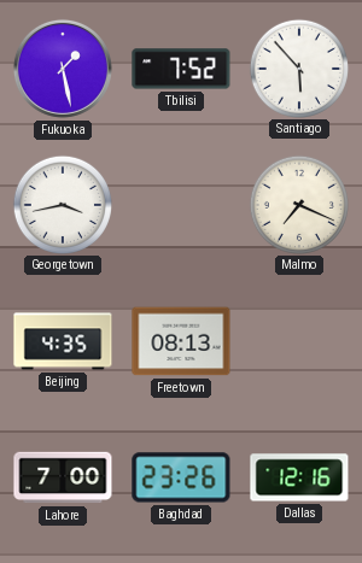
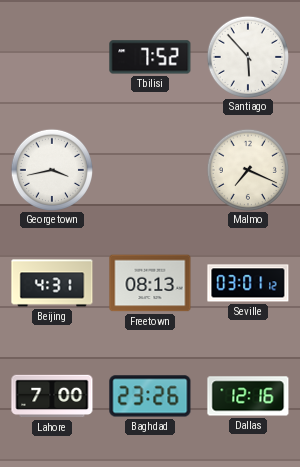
Fukuoka: 1:28 -> none (63, 69)
Beijing: 4:35 -> 4:31 (52, 283)
Seville: none -> 03:01 (248, 283)
